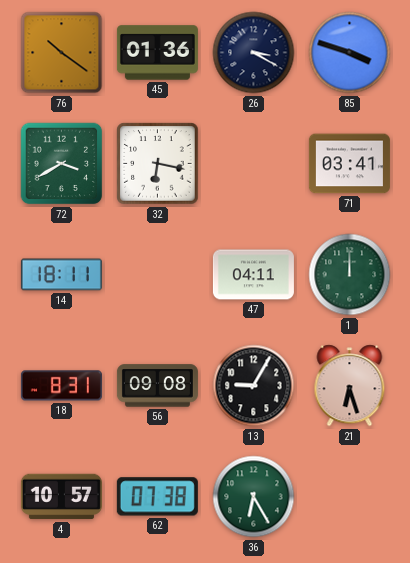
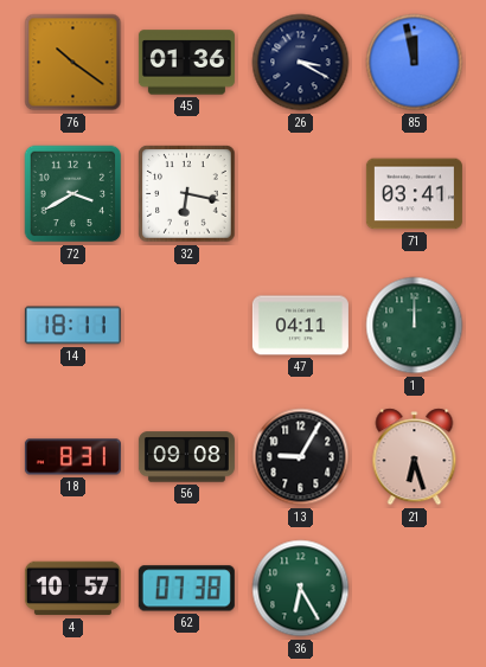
85: 3:48 -> 11:58 (415, 63)
